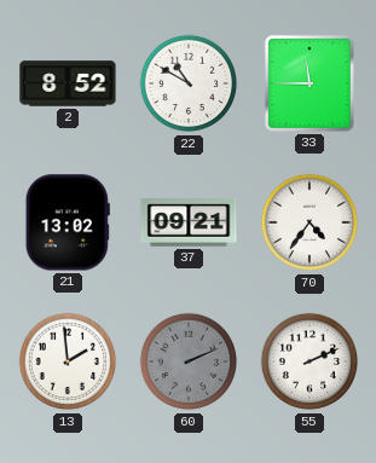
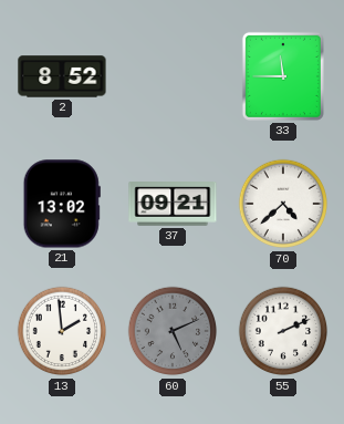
22: 10:50 -> none (189, 83)
70: 4:36 -> 4:38 (283, 204)
60: 2:11 -> 5:11 (173, 331)
